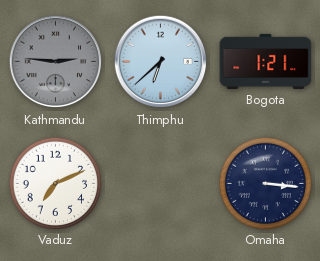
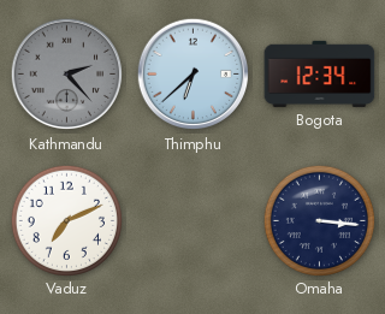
Kathmandu: 2:46 -> 2:23 (67, 75)
Bogota: 1:21 -> 12:34 (320, 73)
